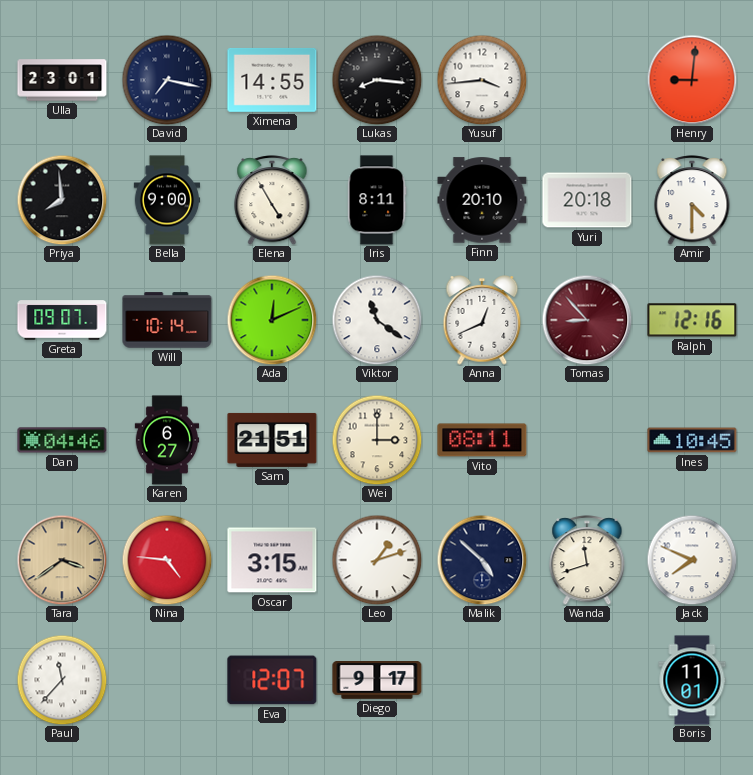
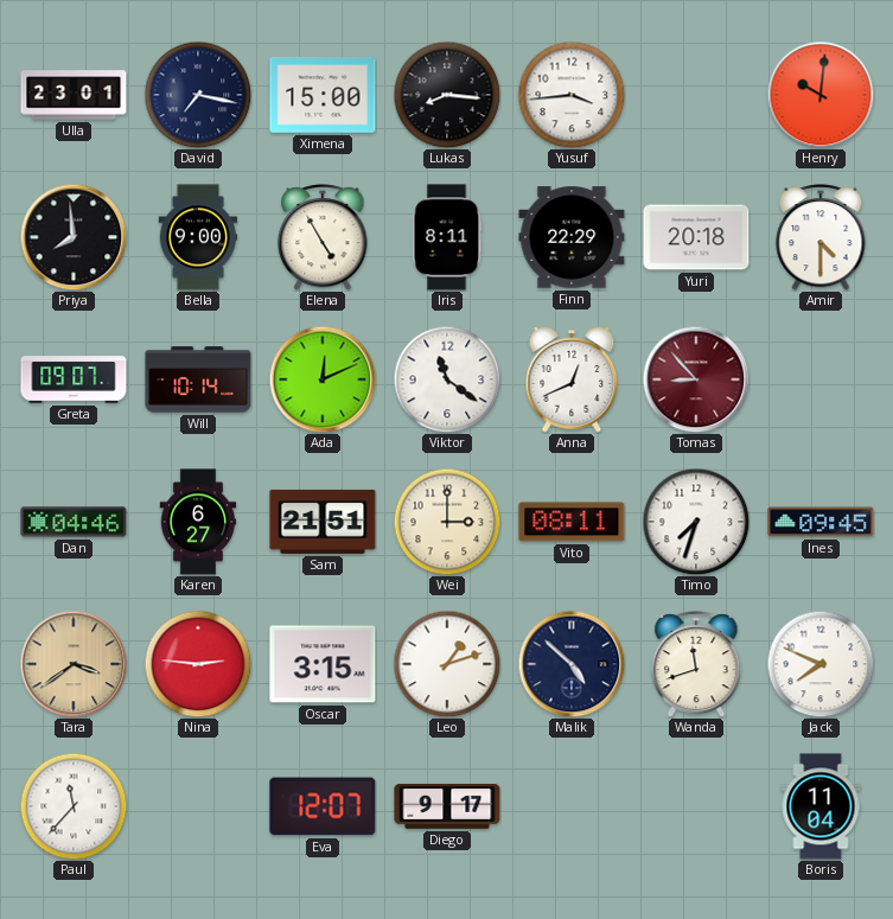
Ximena: 14:55 -> 15:00 (323, 95)
Henry: 9:01 -> 10:01 (821, 95)
Finn: 20:10 -> 22:29 (572, 237)
Ralph: 12:16 -> none (692, 320)
Timo: none -> 7:33 (696, 522)
Ines: 10:45 -> 09:45 (821, 522)
Nina: 4:46 -> 2:46 (198, 664)
Boris: 11:01 -> 11:04 (821, 806)
